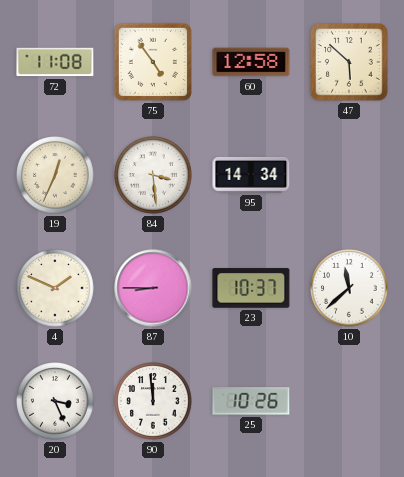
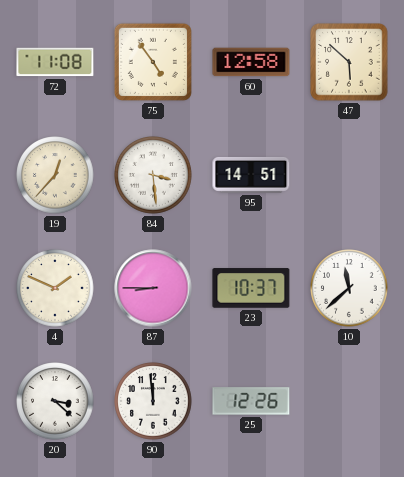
19: 12:34 -> 12:37 (55, 175)
95: 14:34 -> 14:51 (251, 175)
20: 3:26 -> 3:22 (55, 401)
25: 10:26 -> 12:26 (251, 401)
